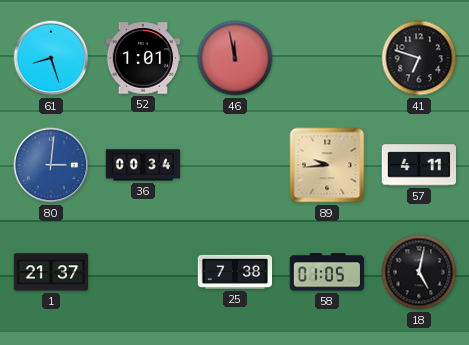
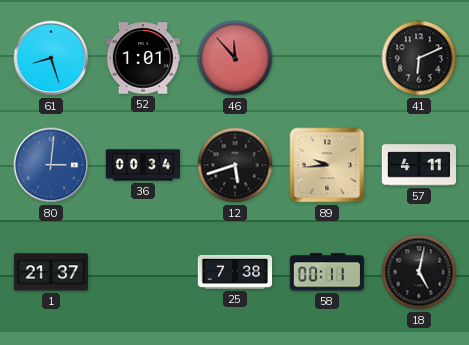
46: 11:58 -> 11:53 (235, 58)
41: 6:48 -> 6:11 (419, 58)
12: none -> 5:42 (235, 165)
58: 01:05 -> 00:11 (327, 272)
